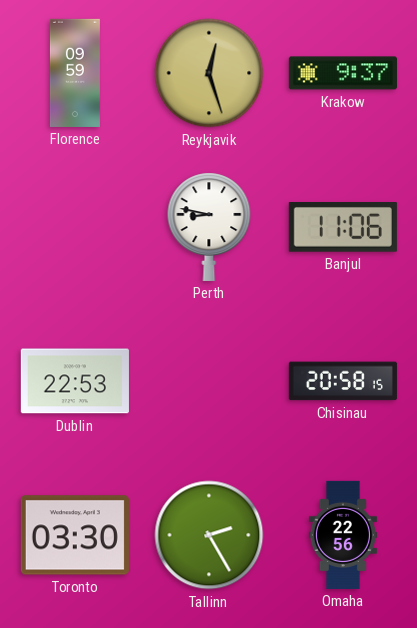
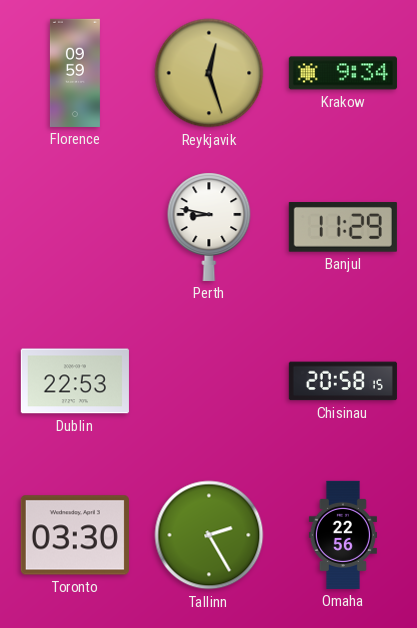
Krakow: 9:37 -> 9:34 (343, 73)
Banjul: 11:06 -> 11:29 (343, 228)
